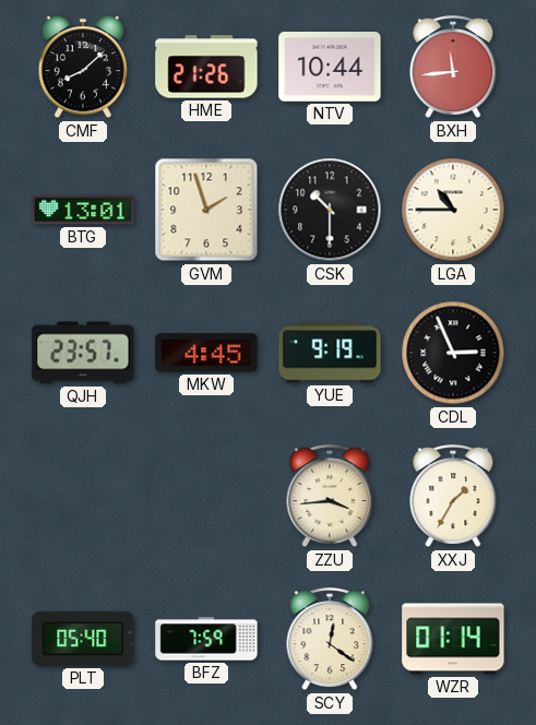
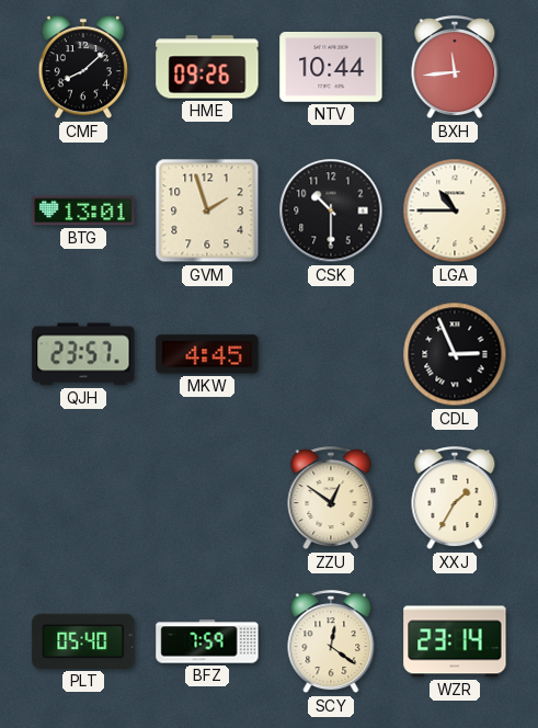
HME: 21:26 -> 09:26 (207, 67)
YUE: 9:19 -> none (330, 353)
ZZU: 3:44 -> 12:51 (331, 499)
WZR: 01:14 -> 23:14 (455, 641)
